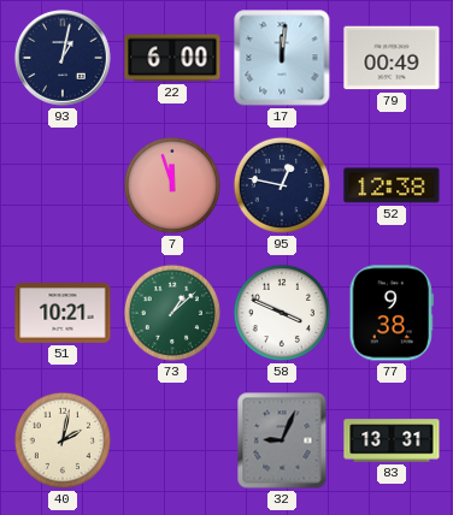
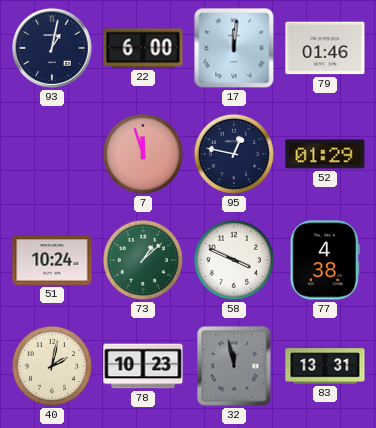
79: 00:49 -> 01:46 (325, 48)
52: 12:38 -> 01:29 (325, 154)
51: 10:21 -> 10:24 (52, 260)
77: 9:38 -> 4:38 (325, 260)
78: none -> 10:23 (143, 366)
32: 9:04 -> 11:58 (234, 366)
